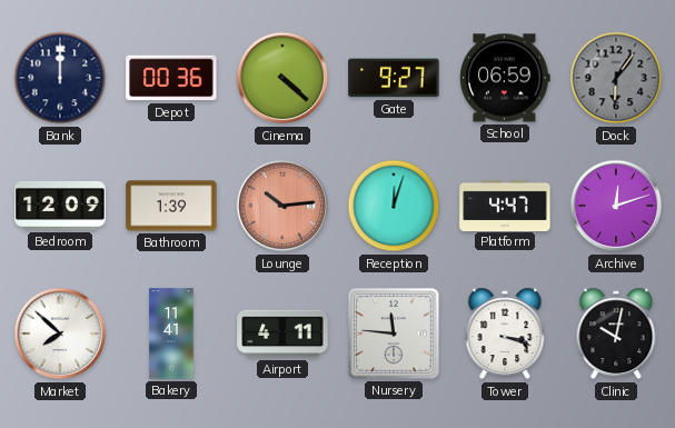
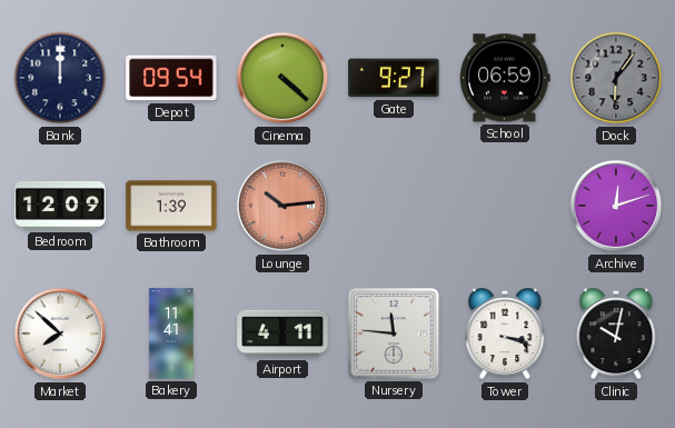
Depot: 00:36 -> 09:54 (171, 78)
Reception: 12:03 -> none (394, 206)
Platform: 4:47 -> none (505, 205)
